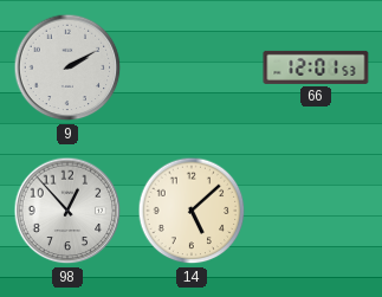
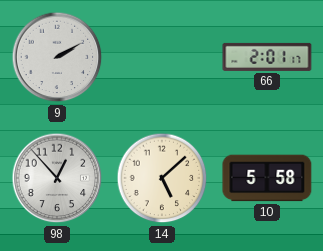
66: 12:01 -> 2:01 (267, 57)
10: none -> 5:58 (267, 178)
